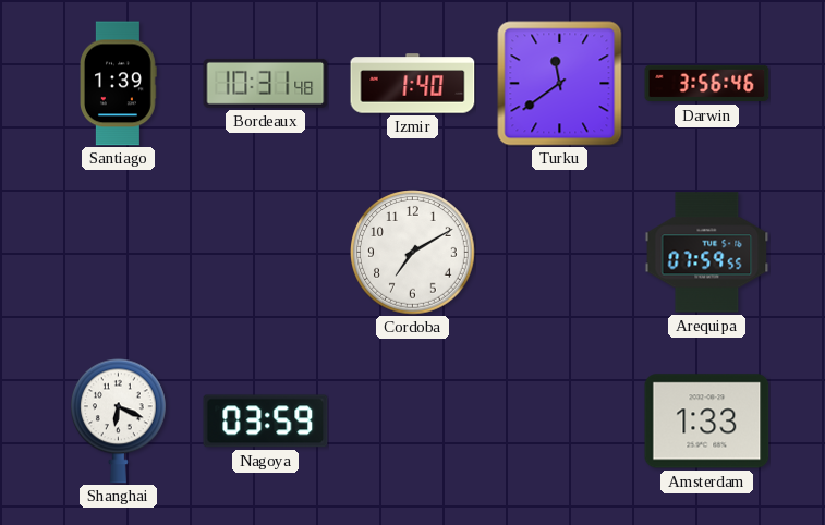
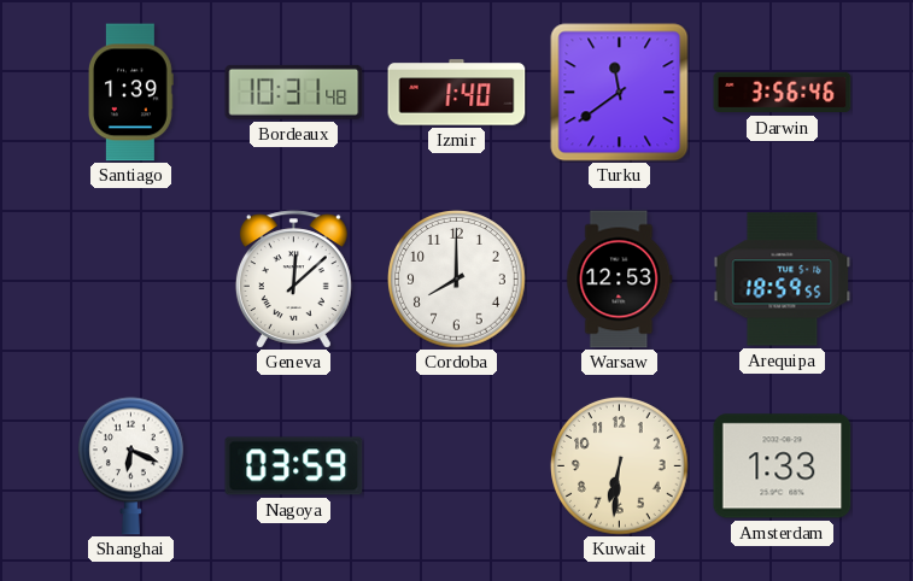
Geneva: none -> 12:08 (293, 280)
Cordoba: 7:10 -> 8:00 (457, 280)
Warsaw: none -> 12:53 (620, 280)
Arequipa: 07:59 -> 18:59 (783, 280)
Kuwait: none -> 6:31 (620, 466)
